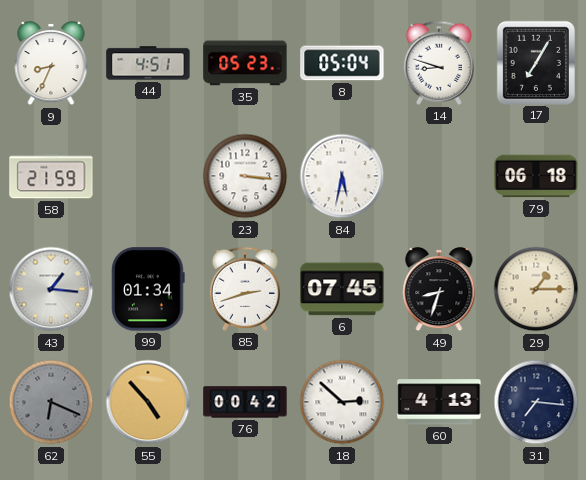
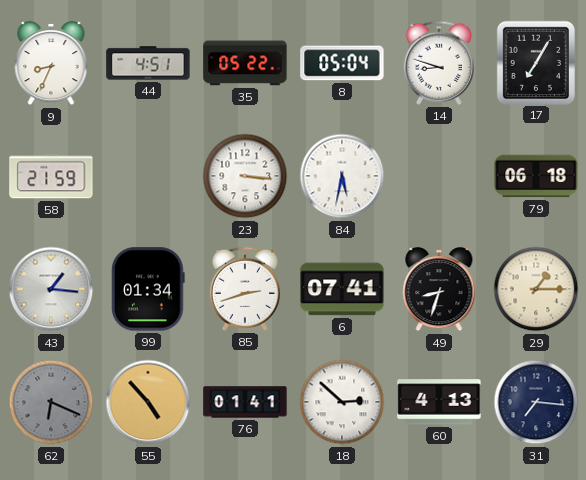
35: 05:23 -> 05:22 (245, 63)
6: 07:45 -> 07:41 (342, 289)
76: 00:42 -> 01:41 (245, 402)
